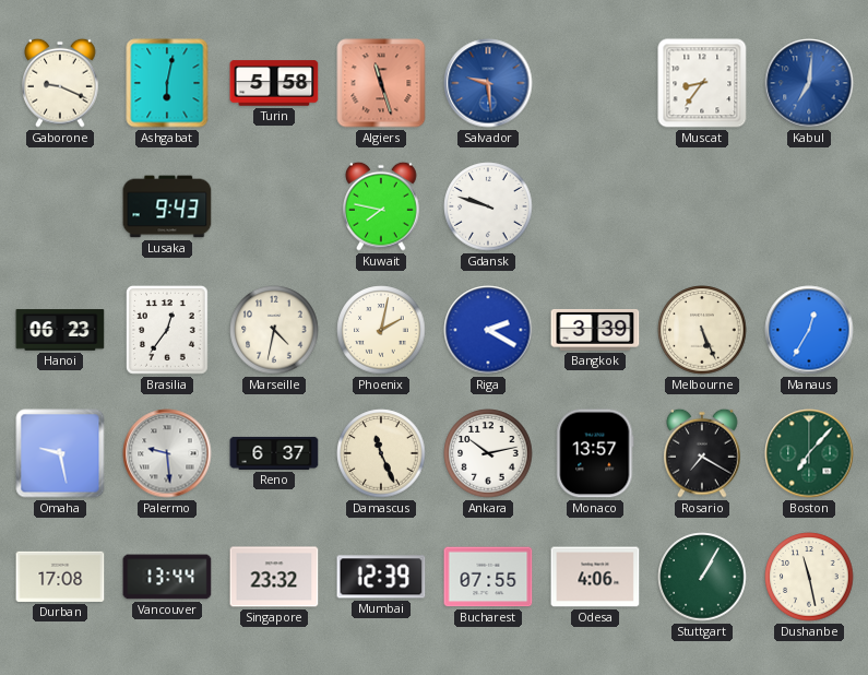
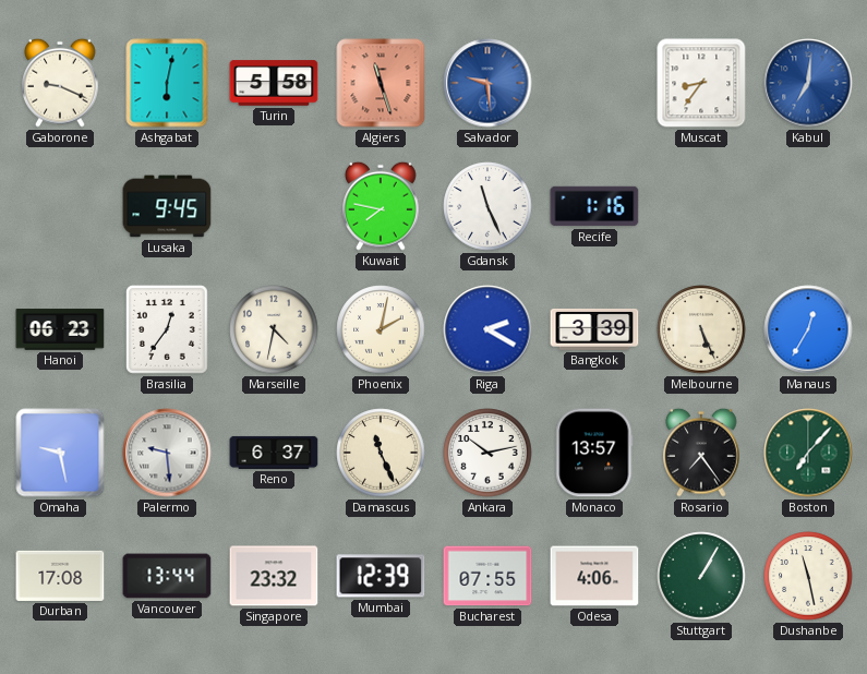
Lusaka: 9:43 -> 9:45 (167, 206)
Gdansk: 9:48 -> 11:26 (487, 206)
Recife: none -> 1:16 (594, 206)
Rosario: 7:20 -> 7:24 (701, 453)
